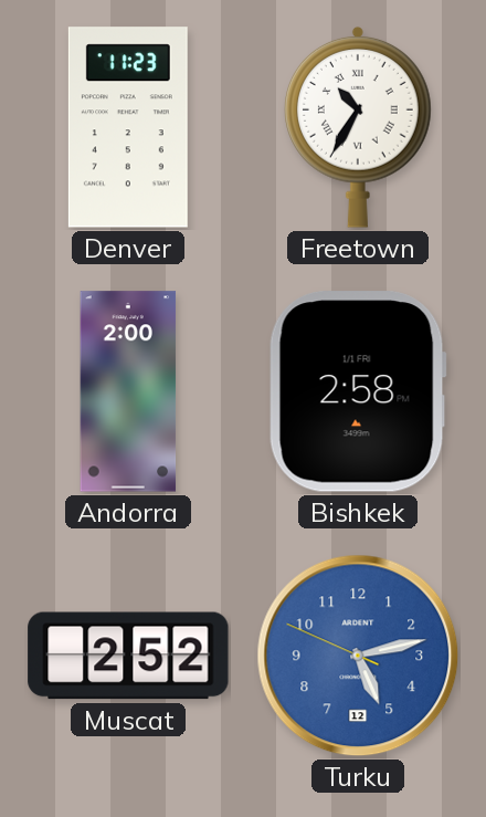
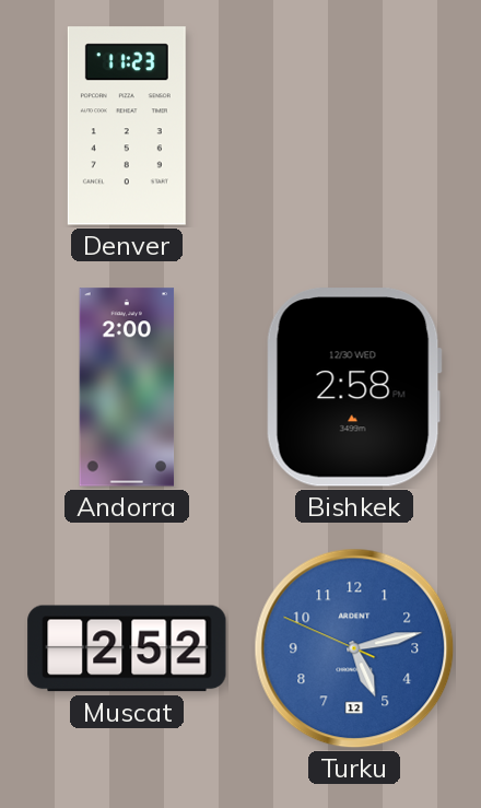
Freetown: 10:35 -> none (359, 127)
Bishkek date: 1/1 FRI -> 12/30 WED (354, 387)
